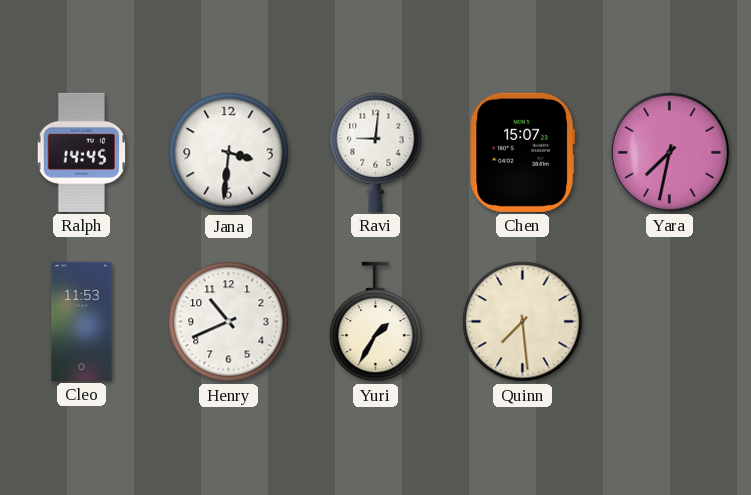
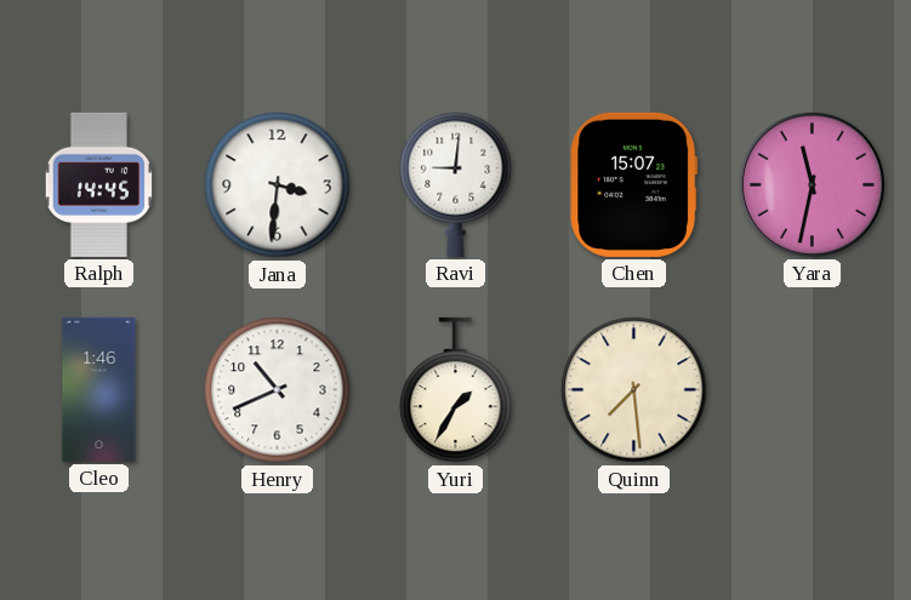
Yara: 7:32 -> 11:32 (812, 184)
Cleo: 11:53 -> 1:46 (99, 389)
